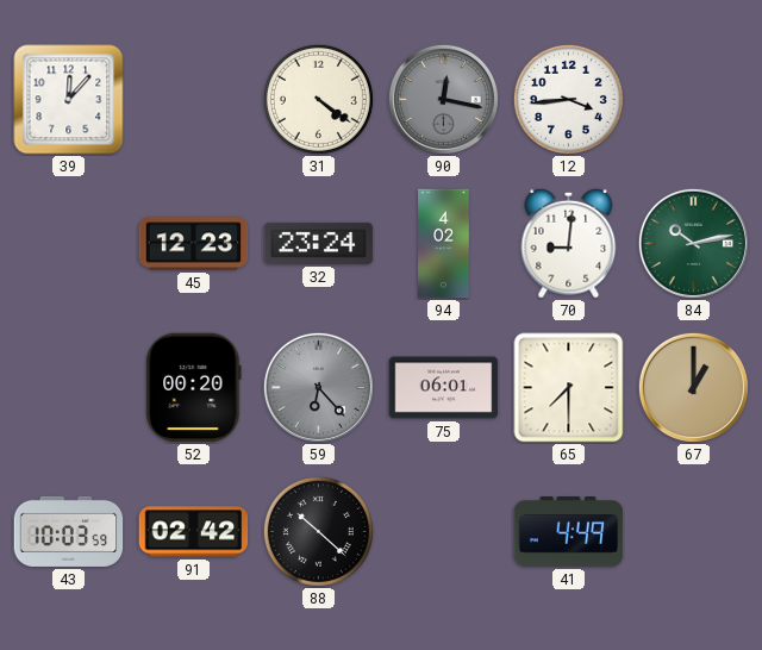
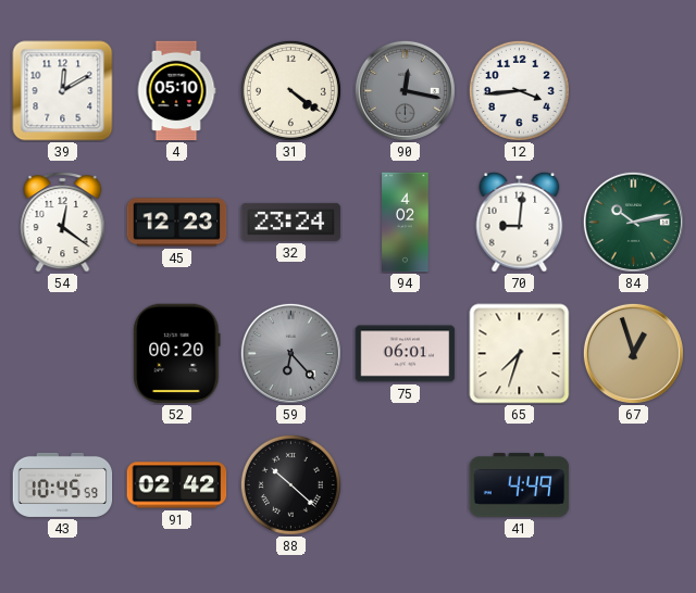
39: 12:07 -> 12:10 (63, 91)
4: none -> 05:10 (176, 91)
54: none -> 12:21 (63, 223)
65: 7:30 -> 7:33 (520, 354)
67: 1:00 -> 12:57 (633, 353)
43: 10:03 -> 10:45 (63, 484)
